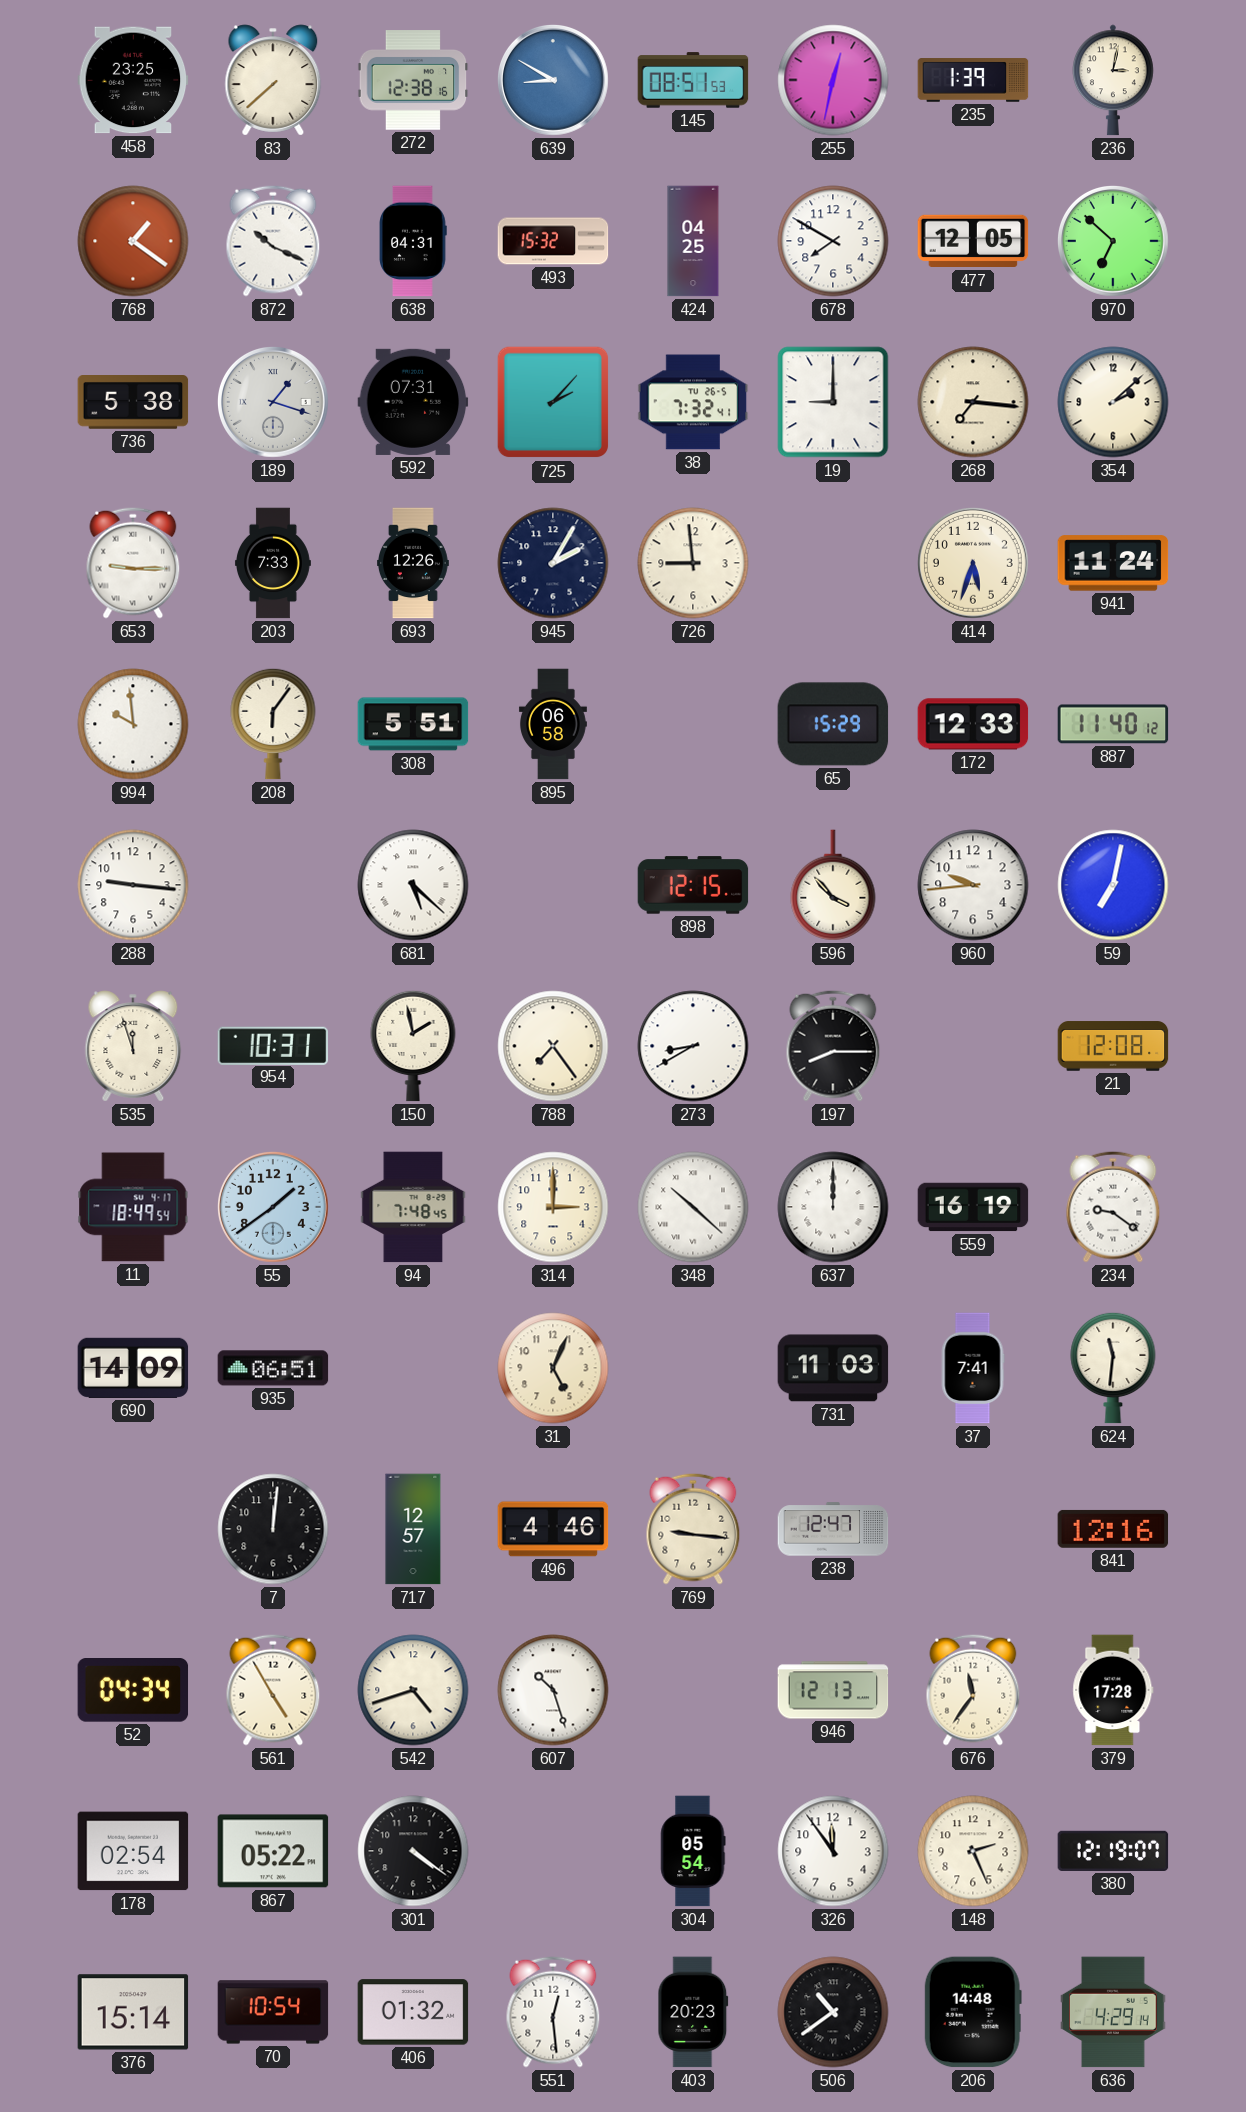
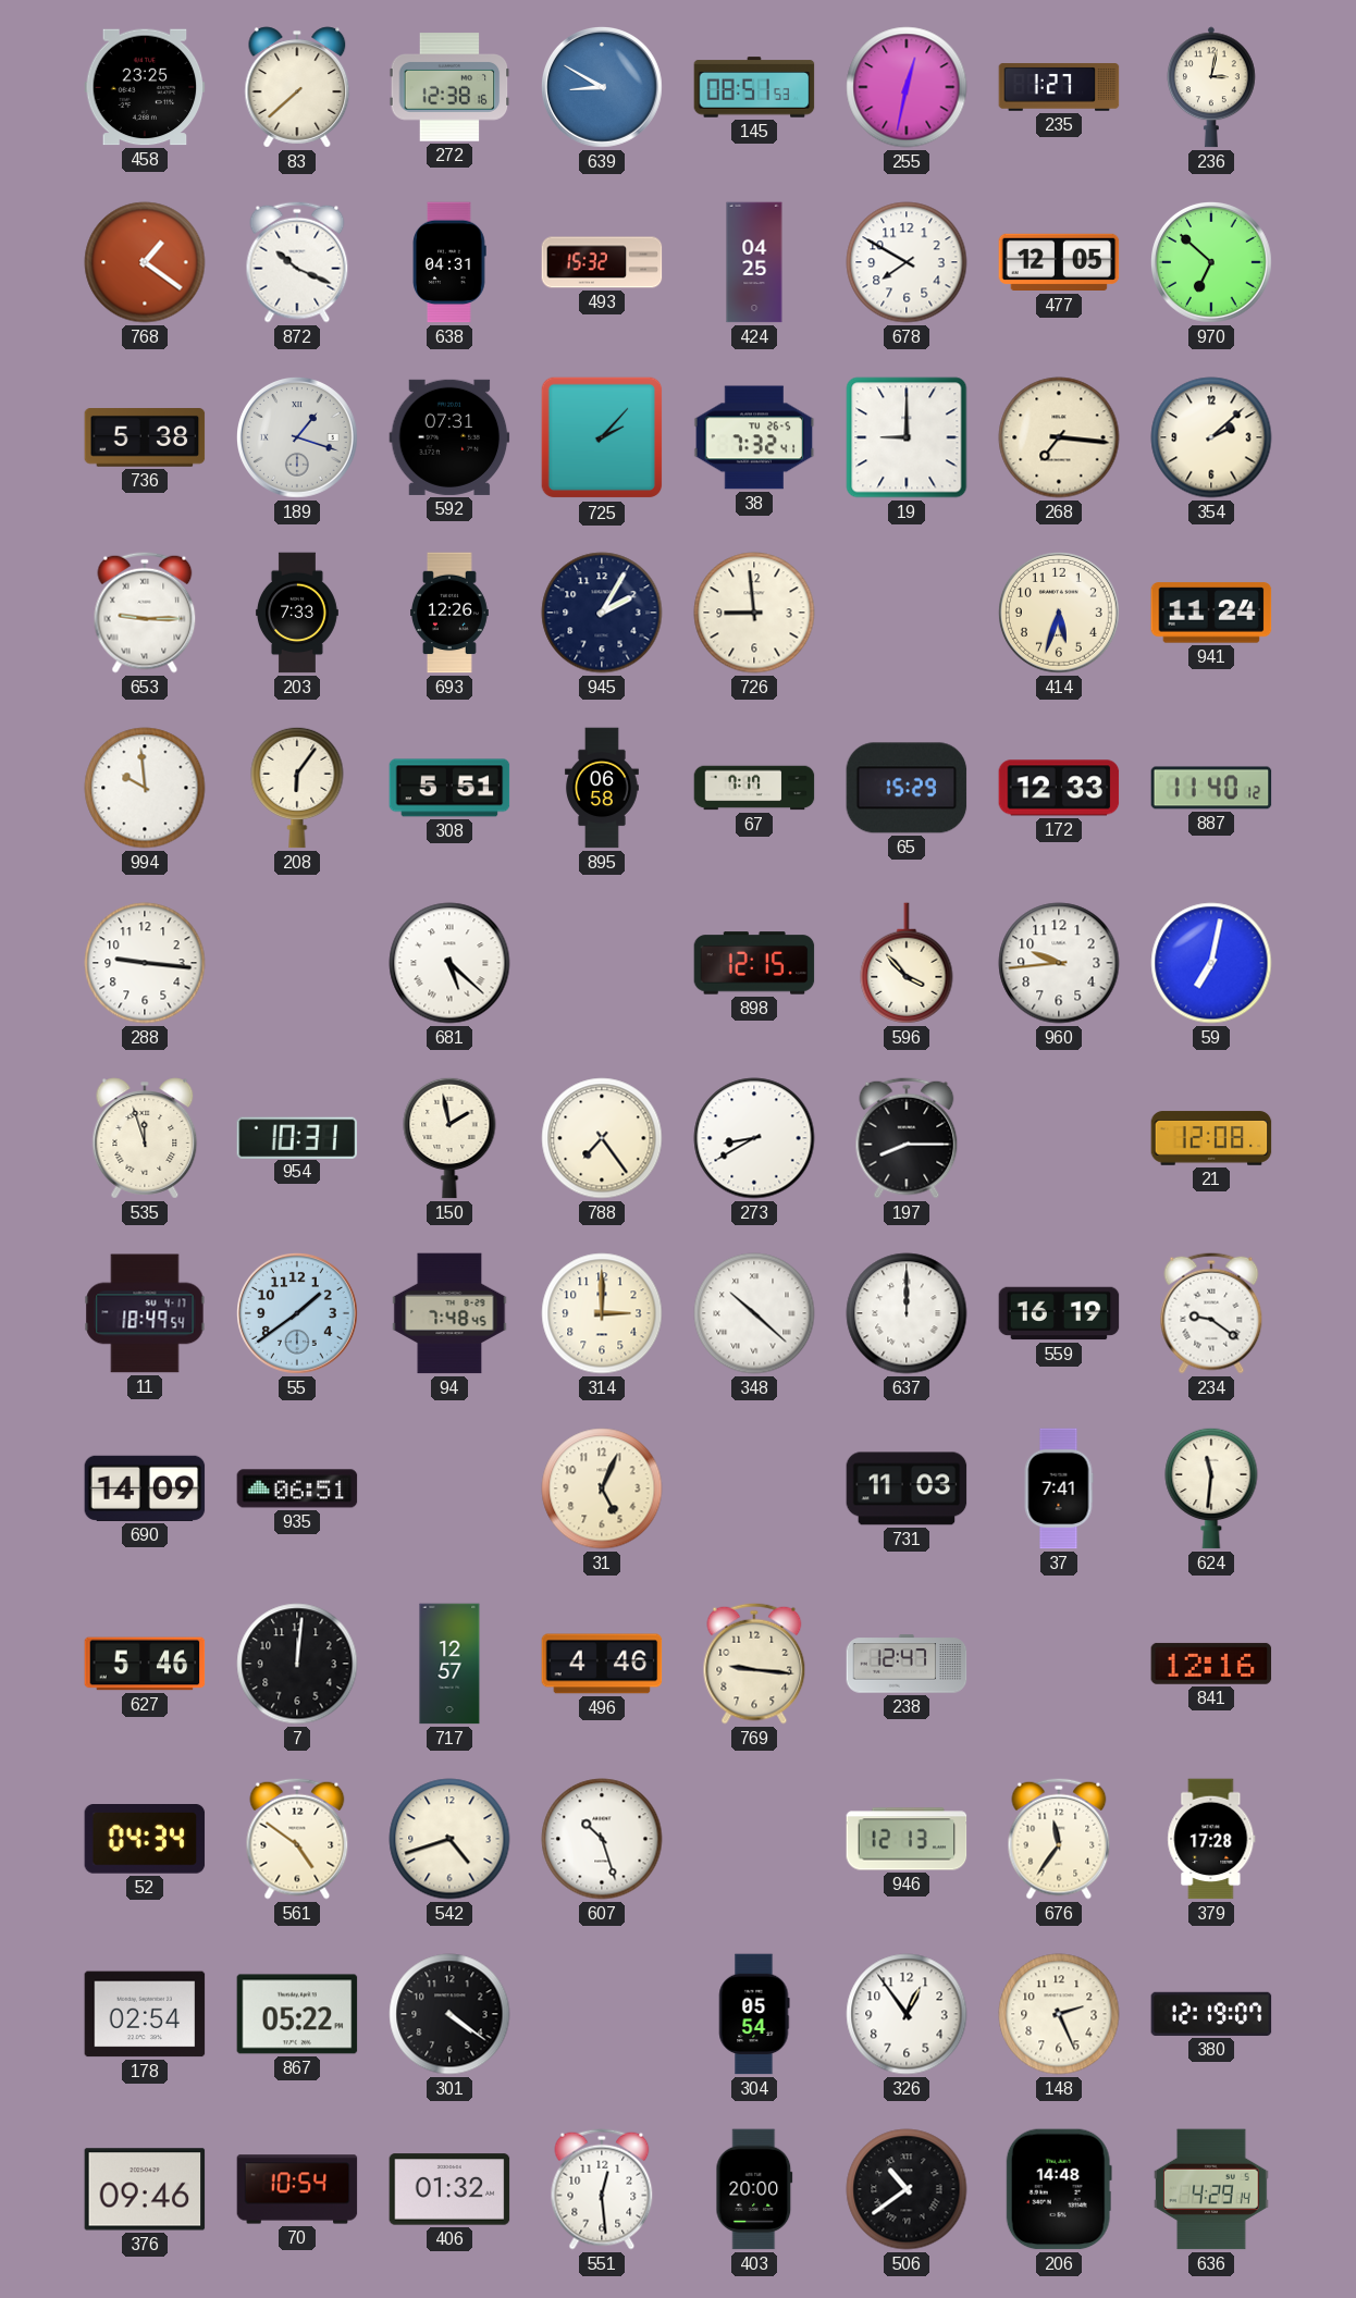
235: 1:39 -> 1:27 (1059, 87)
67: none -> 7:17 (754, 788)
627: none -> 5:46 (145, 1664)
561: 4:55 -> 4:51 (297, 1839)
326: 11:54 -> 12:54 (907, 2014)
376: 15:14 -> 09:46 (145, 2189)
403: 20:23 -> 20:00 (754, 2189)
